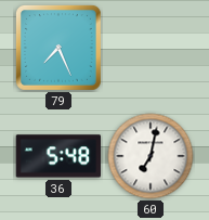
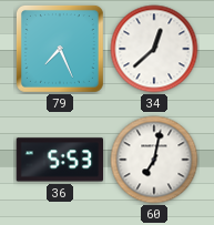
34: none -> 12:38 (154, 49)
36: 5:48 -> 5:53 (60, 160)
